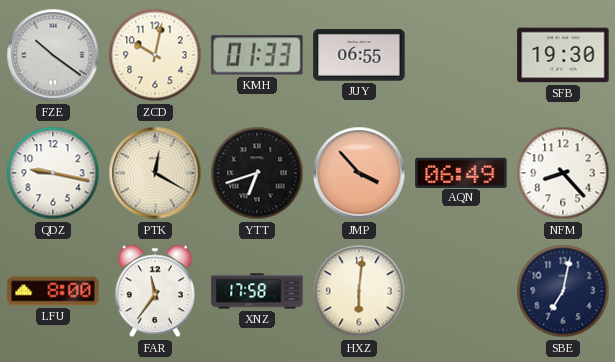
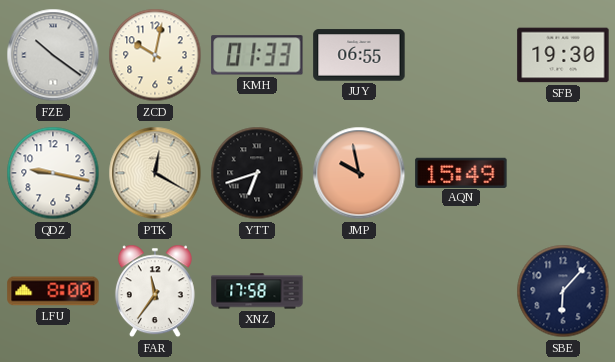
JMP: 3:53 -> 9:58 (359, 173)
AQN: 06:49 -> 15:49 (461, 172)
NFM: 8:23 -> none (563, 173)
HXZ: 6:01 -> none (359, 291)
SBE: 7:02 -> 6:07 (563, 291)
